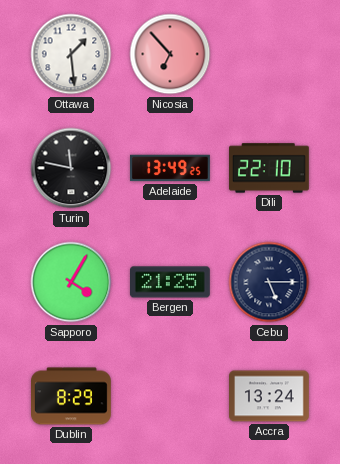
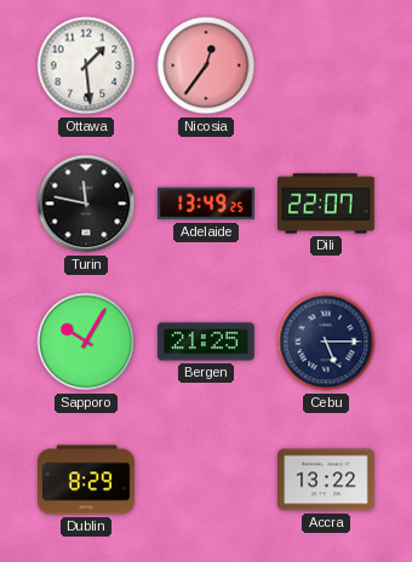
Nicosia: 6:53 -> 12:36 (206, 65)
Dili: 22:10 -> 22:07 (327, 203)
Sapporo: 4:05 -> 10:05 (86, 342)
Accra: 13:24 -> 13:22 (327, 480)
